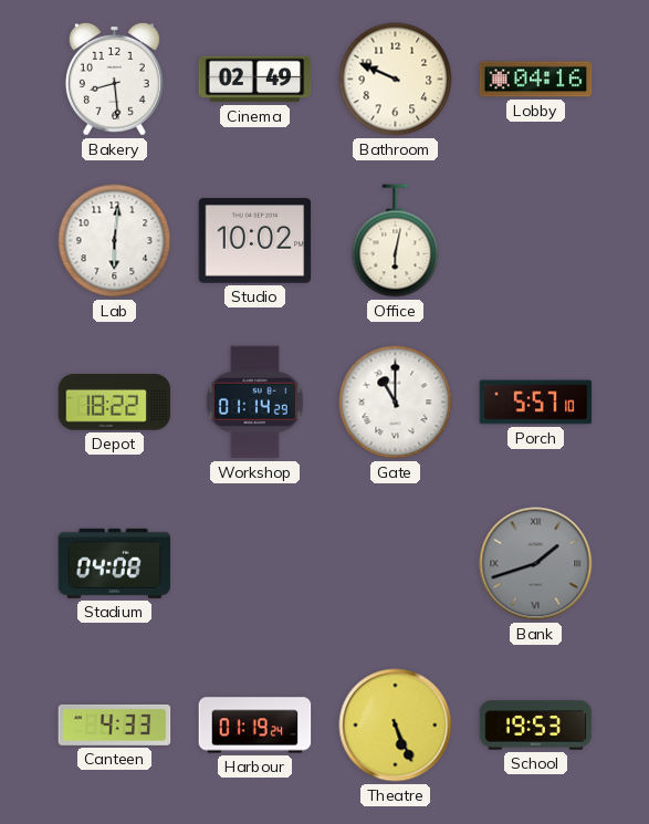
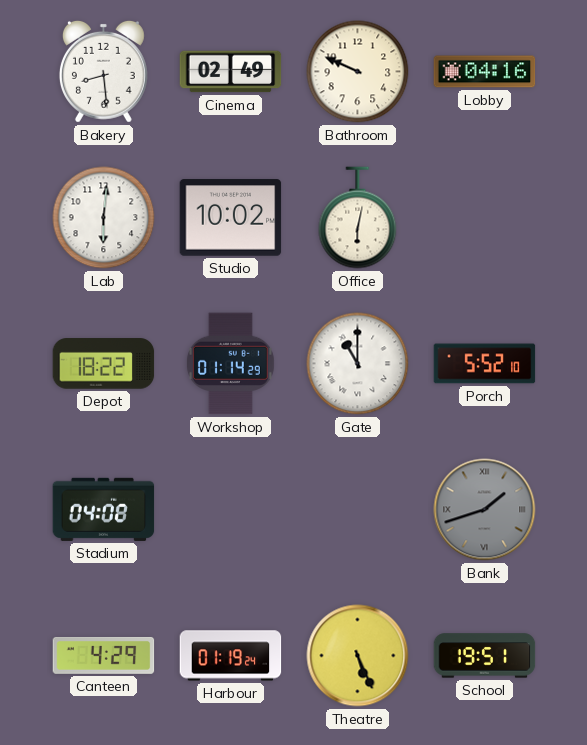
Porch: 5:57 -> 5:52 (485, 364)
Canteen: 4:33 -> 4:29 (104, 655)
School: 19:53 -> 19:51 (485, 656)
